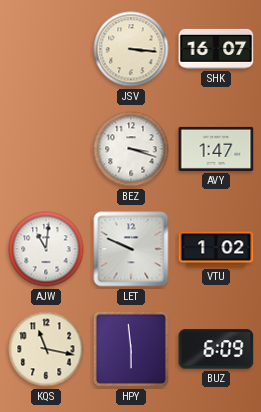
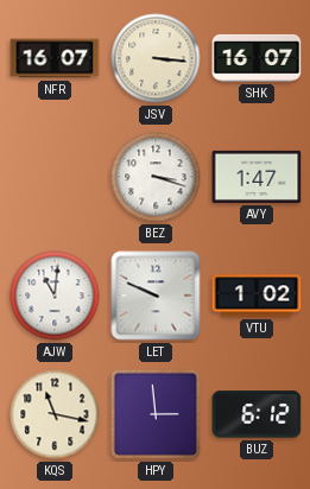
NFR: none -> 16:07 (55, 58)
HPY: 5:59 -> 2:59 (156, 414)
BUZ: 6:09 -> 6:12 (257, 414)
